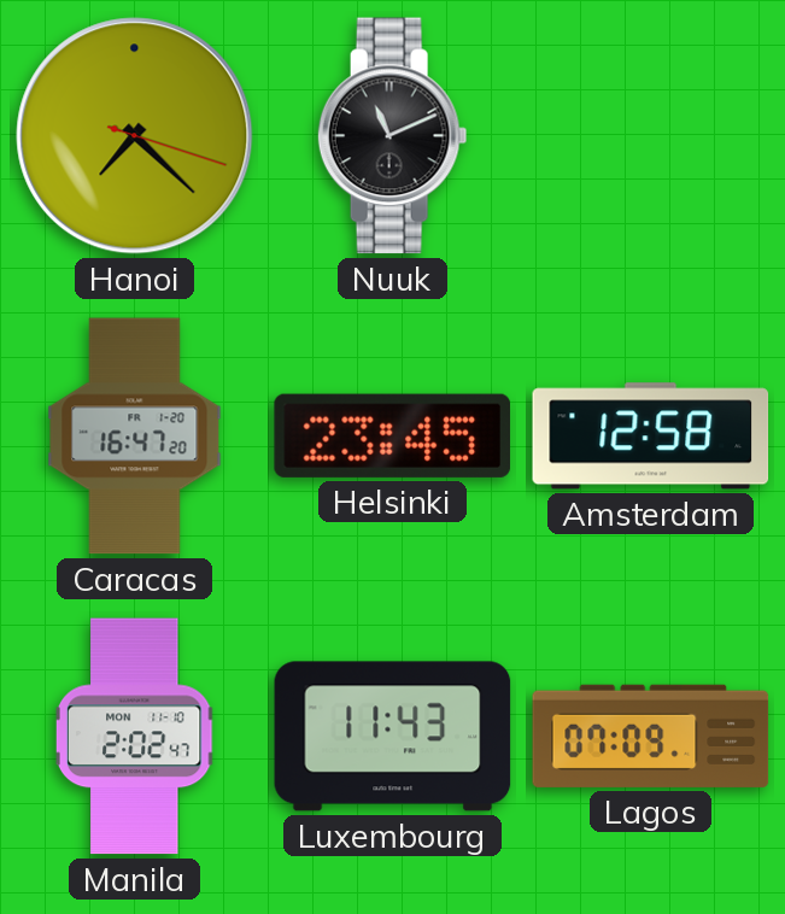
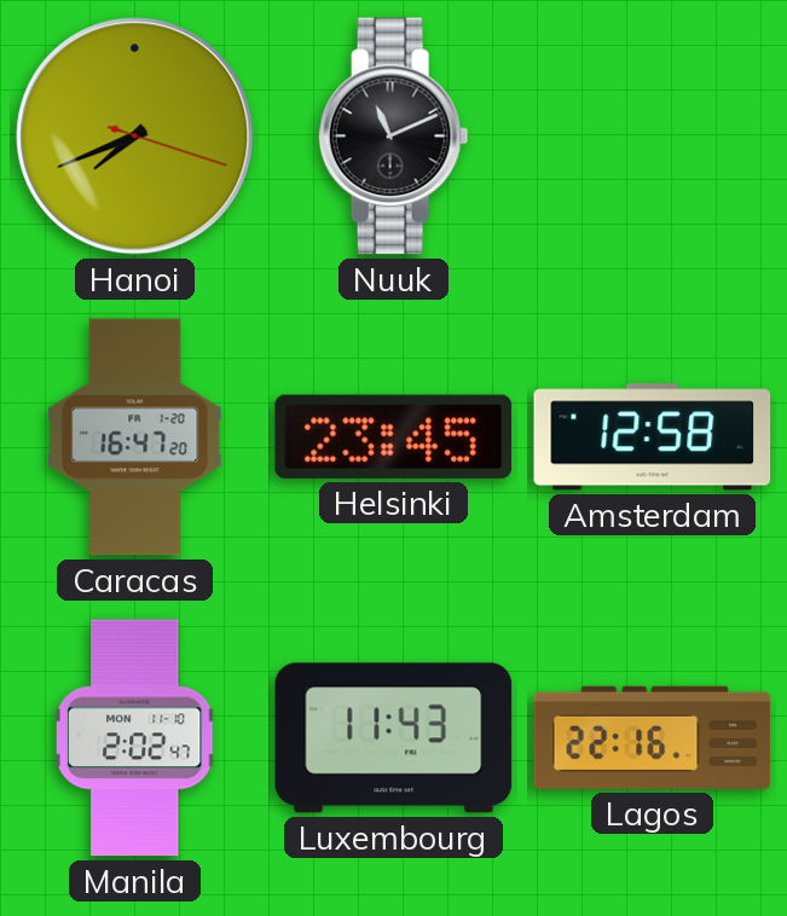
Hanoi: 7:22 -> 7:41 (135, 137)
Lagos: 07:09 -> 22:16 (653, 737)
